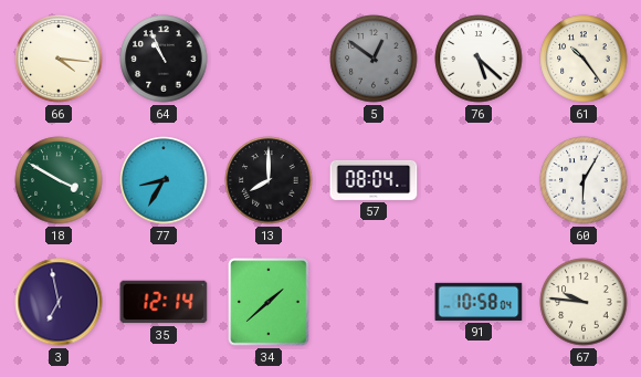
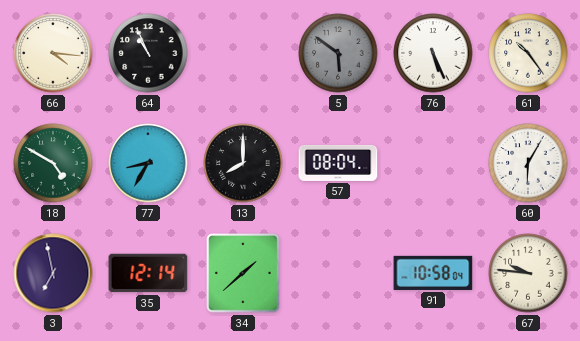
5: 12:51 -> 5:51 (338, 53)
76: 5:22 -> 5:26 (433, 53)
18: 3:50 -> 4:50 (53, 163)
